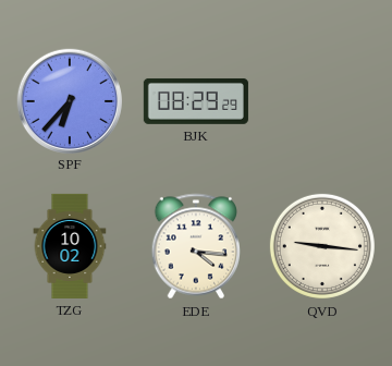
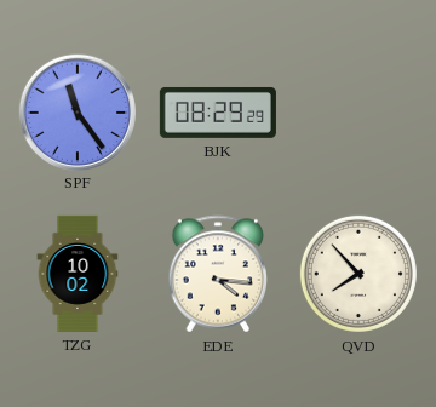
SPF: 6:37 -> 11:24 (76, 111)
QVD: 9:16 -> 7:53 (358, 274)
